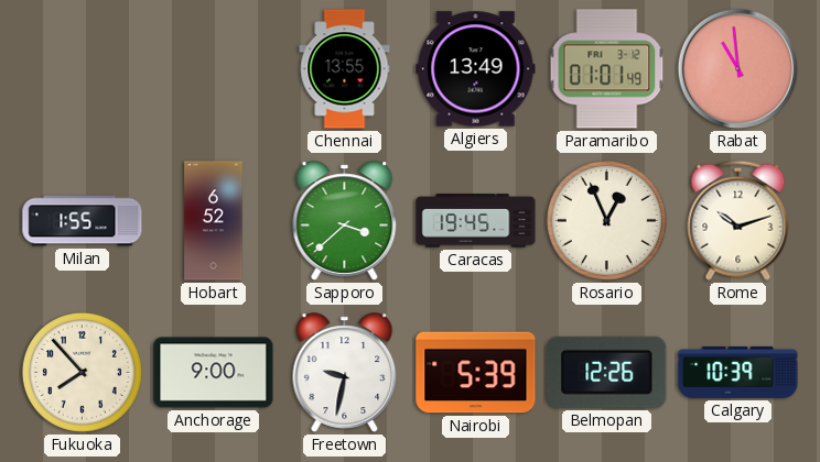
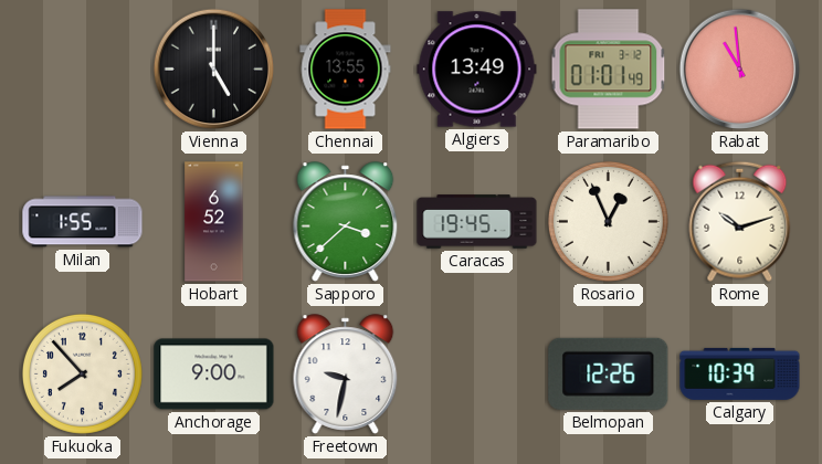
Vienna: none -> 5:00 (214, 70)
Nairobi: 5:39 -> none (476, 373)
